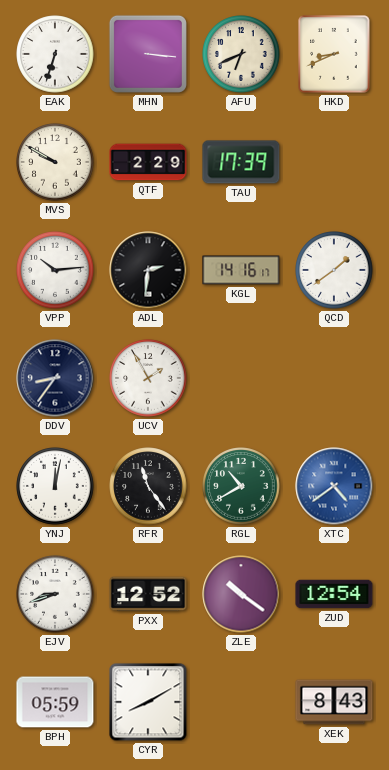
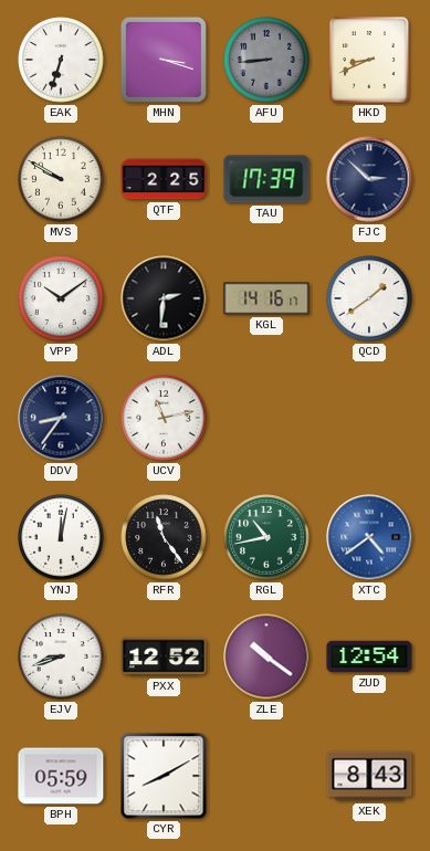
MHN: 3:16 -> 3:18 (164, 60)
AFU: 6:41 -> 8:44 (266, 60)
AFU dial: cream -> grey (266, 60)
QTF: 2:29 -> 2:25 (164, 179)
FJC: none -> 2:52 (369, 179)
VPP: 10:14 -> 10:09 (61, 298)
UCV: 1:55 -> 11:13 (164, 418)
RGL: 10:40 -> 10:43 (266, 537)
